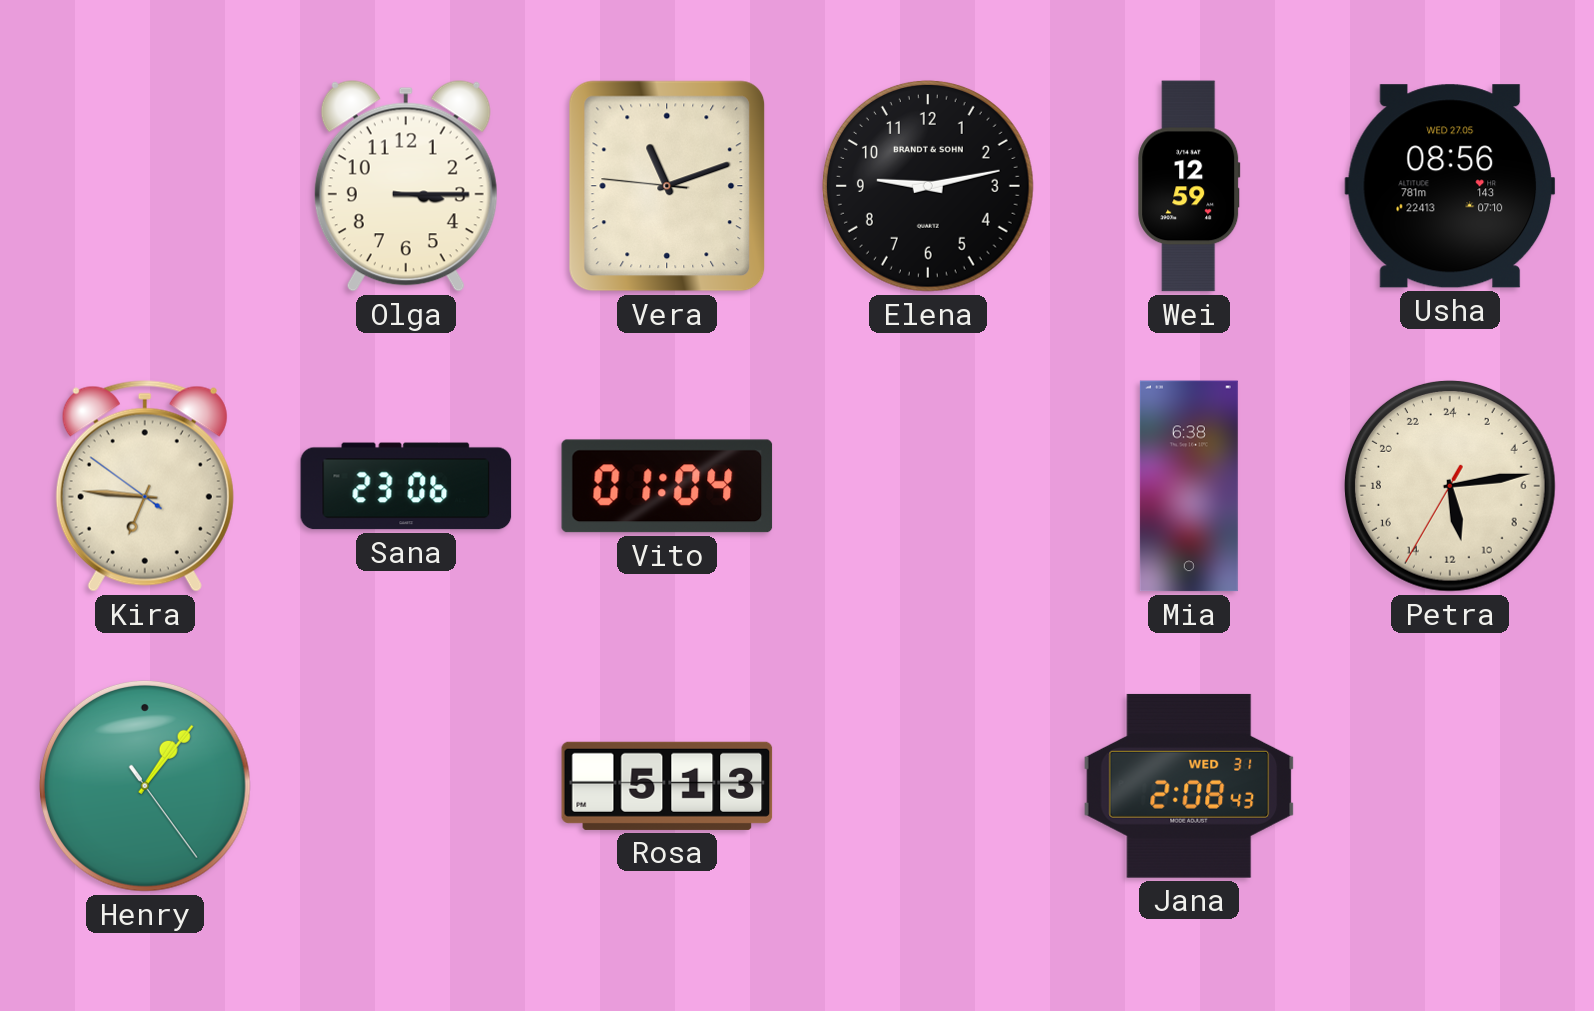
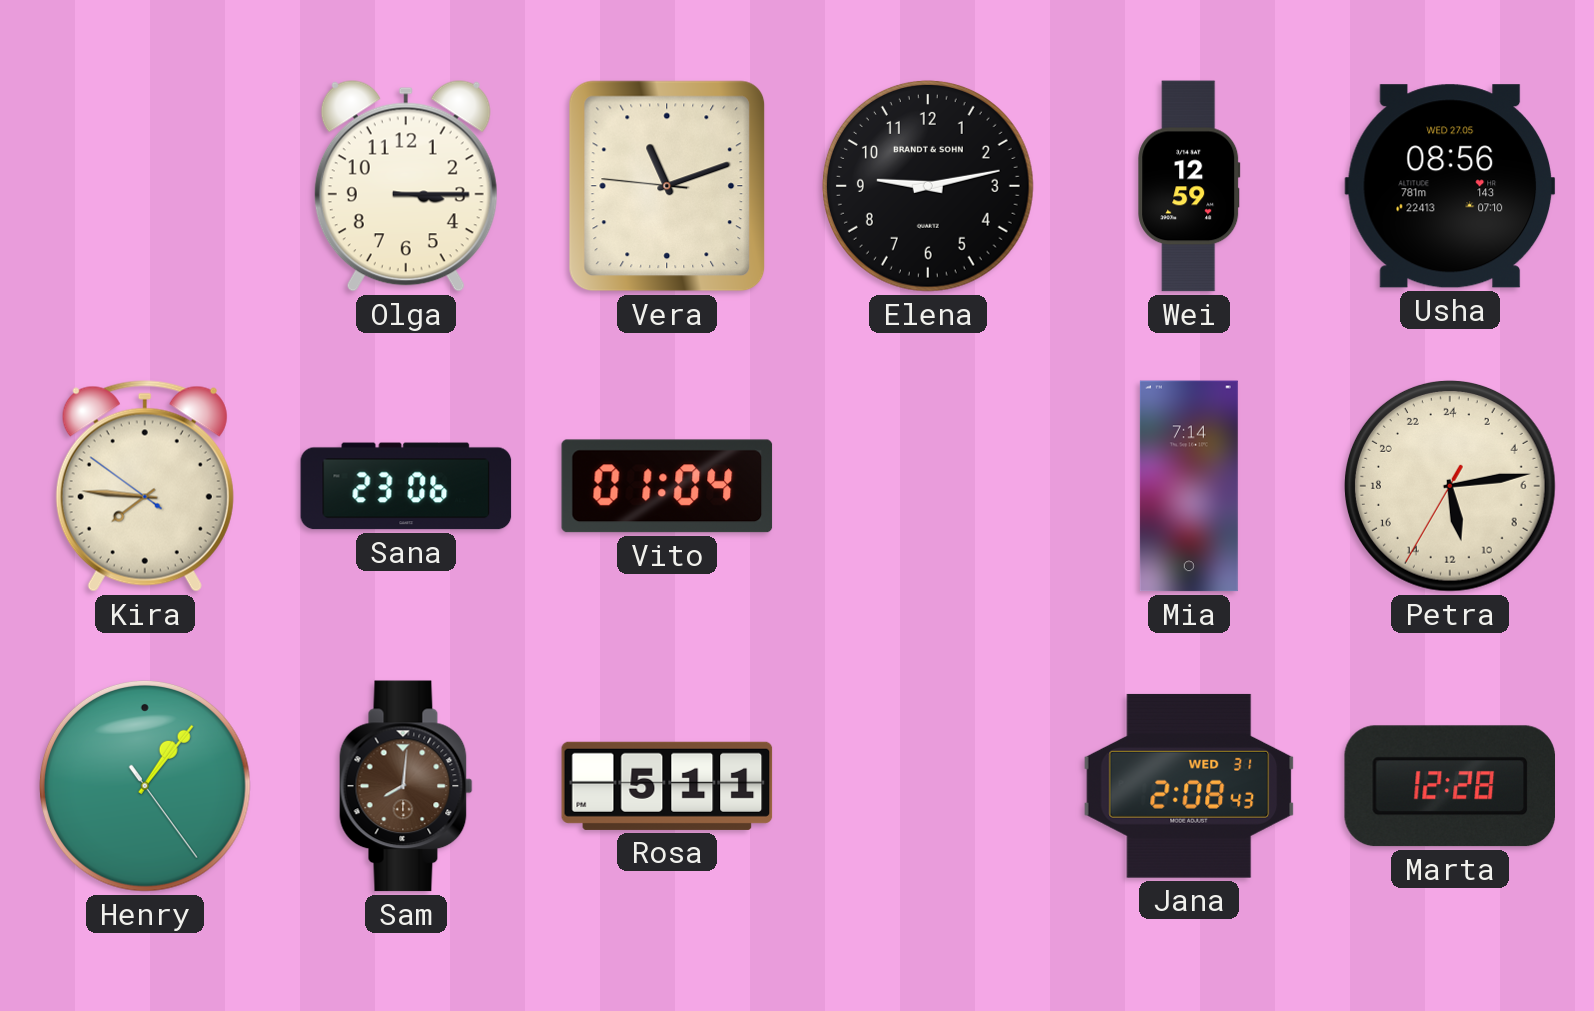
Kira: 6:45 -> 7:45 (145, 486)
Mia: 6:38 -> 7:14 (1189, 486)
Sam: none -> 8:01 (406, 786)
Rosa: 5:13 -> 5:11 (667, 786)
Marta: none -> 12:28 (1450, 786)
